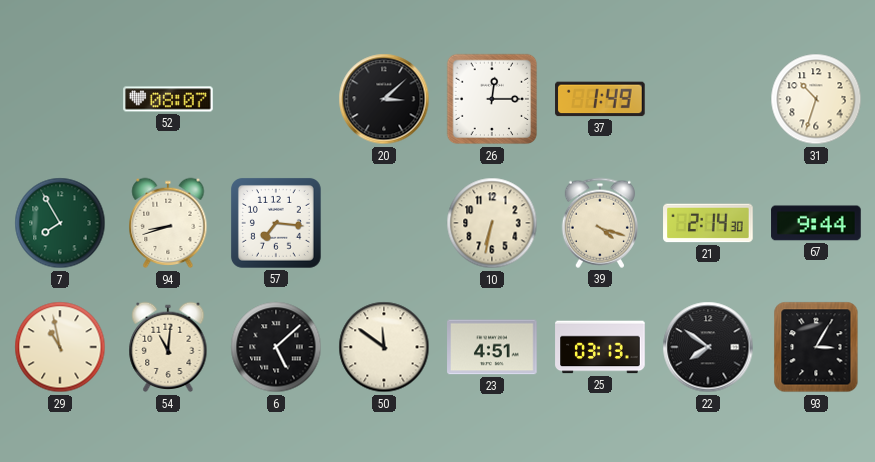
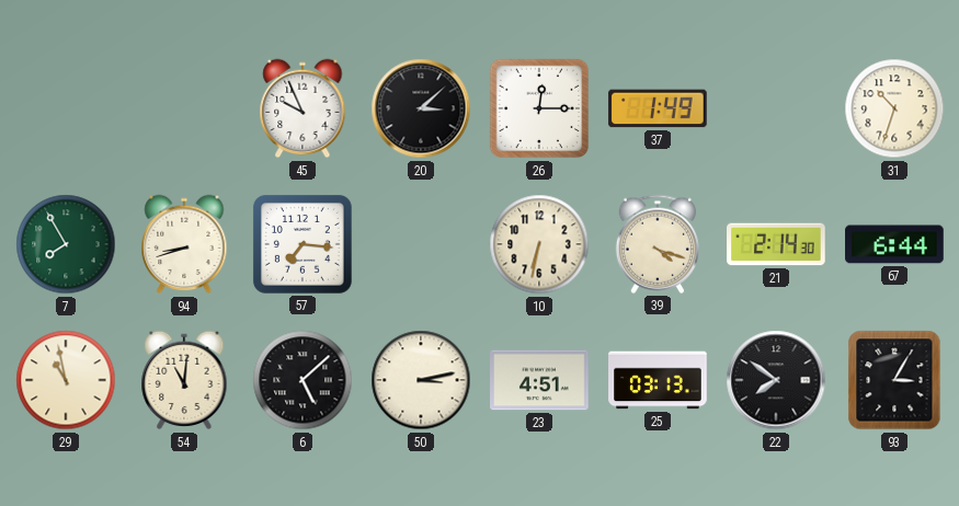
52: 08:07 -> none (168, 99)
45: none -> 9:56 (302, 108)
67: 9:44 -> 6:44 (894, 244)
50: 11:51 -> 3:13 (421, 380)
